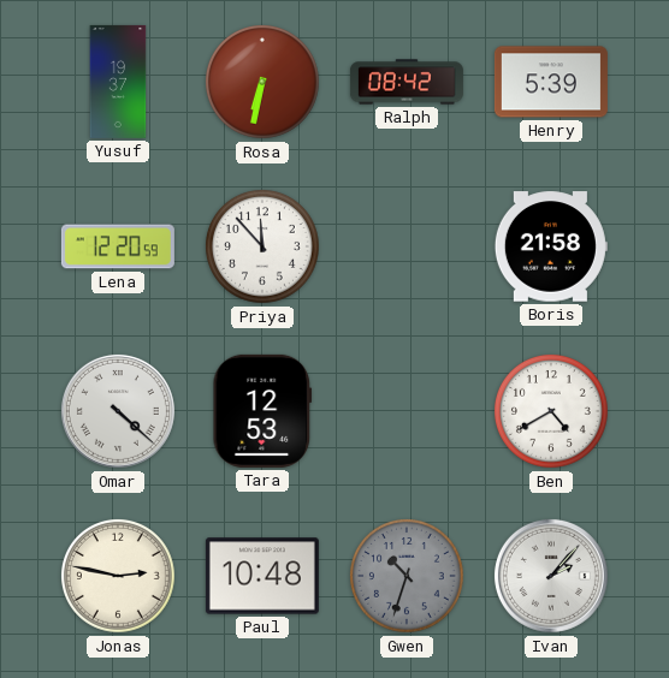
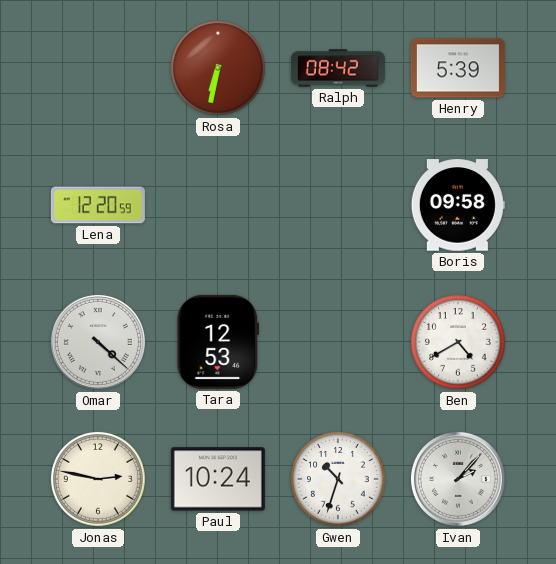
Yusuf: 19:37 -> none (118, 82)
Priya: 11:53 -> none (262, 246)
Boris: 21:58 -> 09:58 (458, 205)
Paul: 10:48 -> 10:24 (218, 479)
Gwen dial: grey -> white (338, 479)
